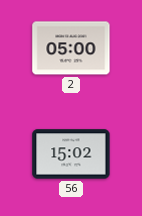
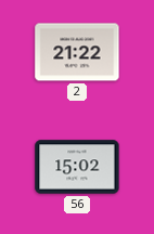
2: 05:00 -> 21:22 (77, 52)
